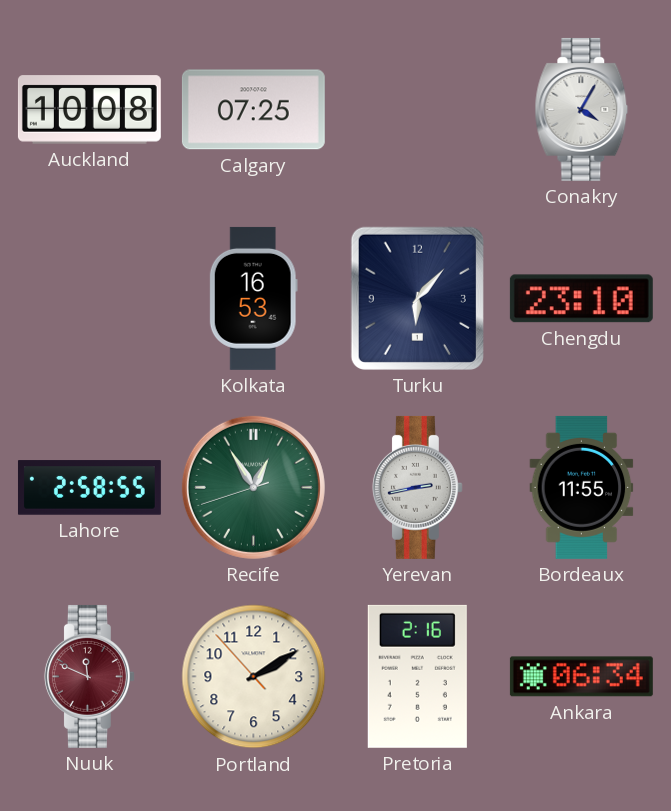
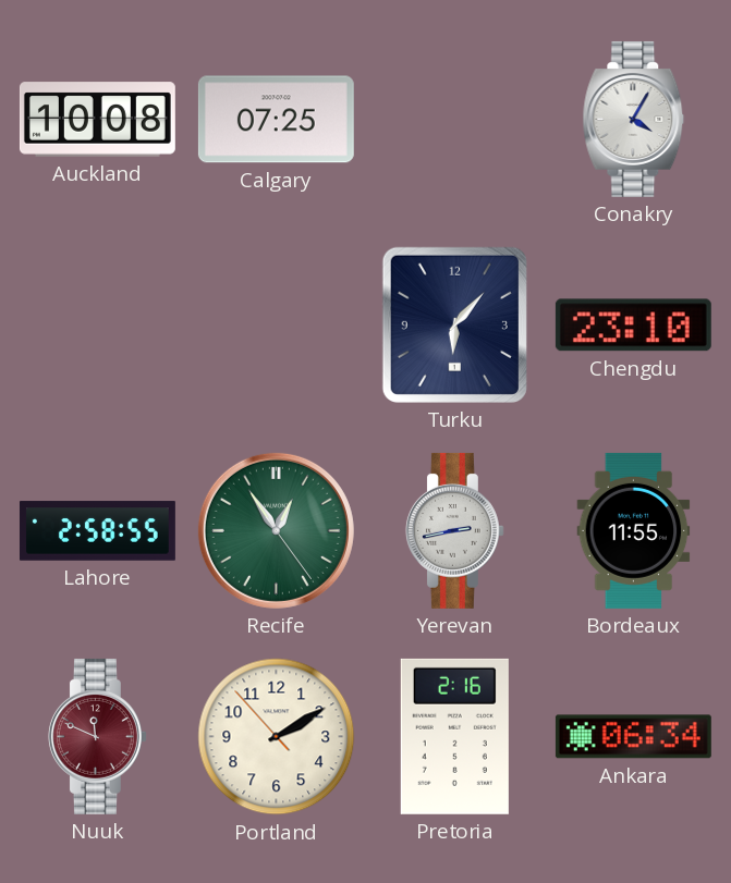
Kolkata: 16:53 -> none (253, 298)
Recife: 12:54:42 -> 12:54:24 (276, 530)
